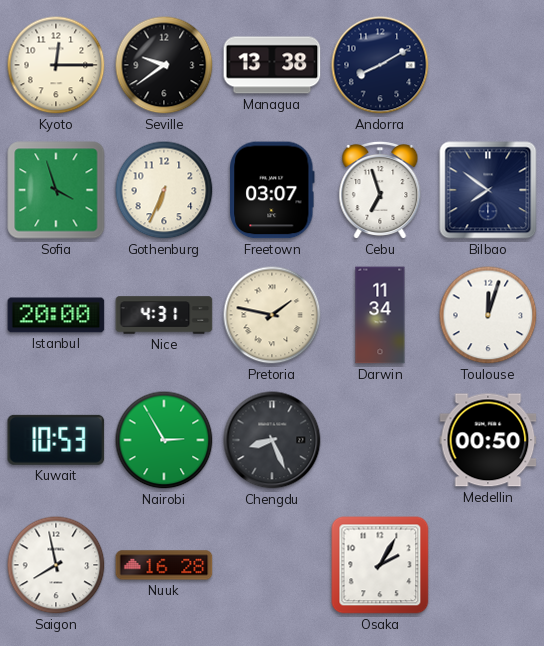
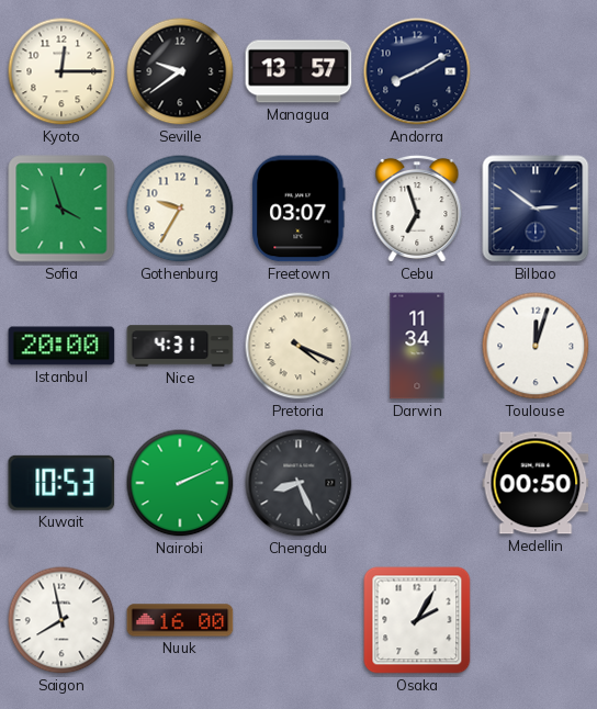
Managua: 13:38 -> 13:57 (298, 71)
Gothenburg: 6:34 -> 9:35 (180, 209)
Bilbao: 7:51 -> 2:51 (536, 209)
Pretoria: 1:47 -> 4:19 (298, 346)
Nairobi: 2:55 -> 2:11 (180, 483)
Nuuk: 16:28 -> 16:00 (180, 620)
